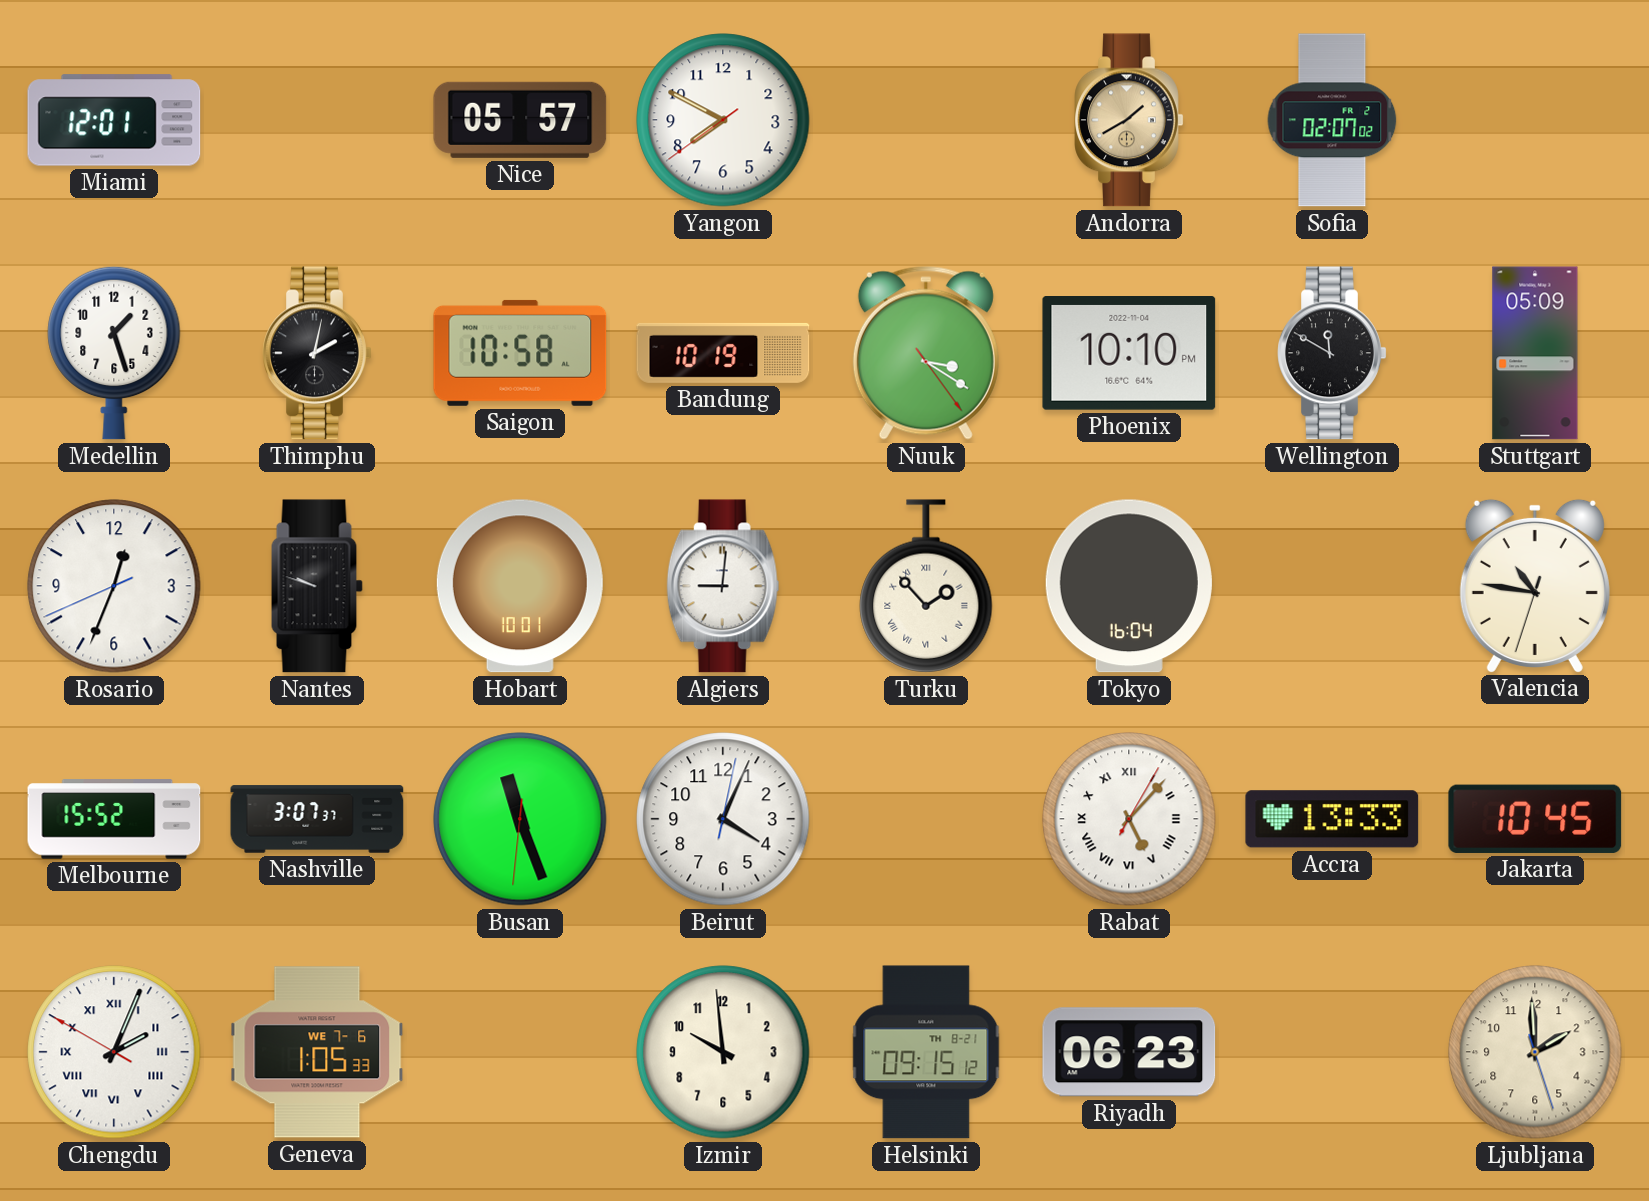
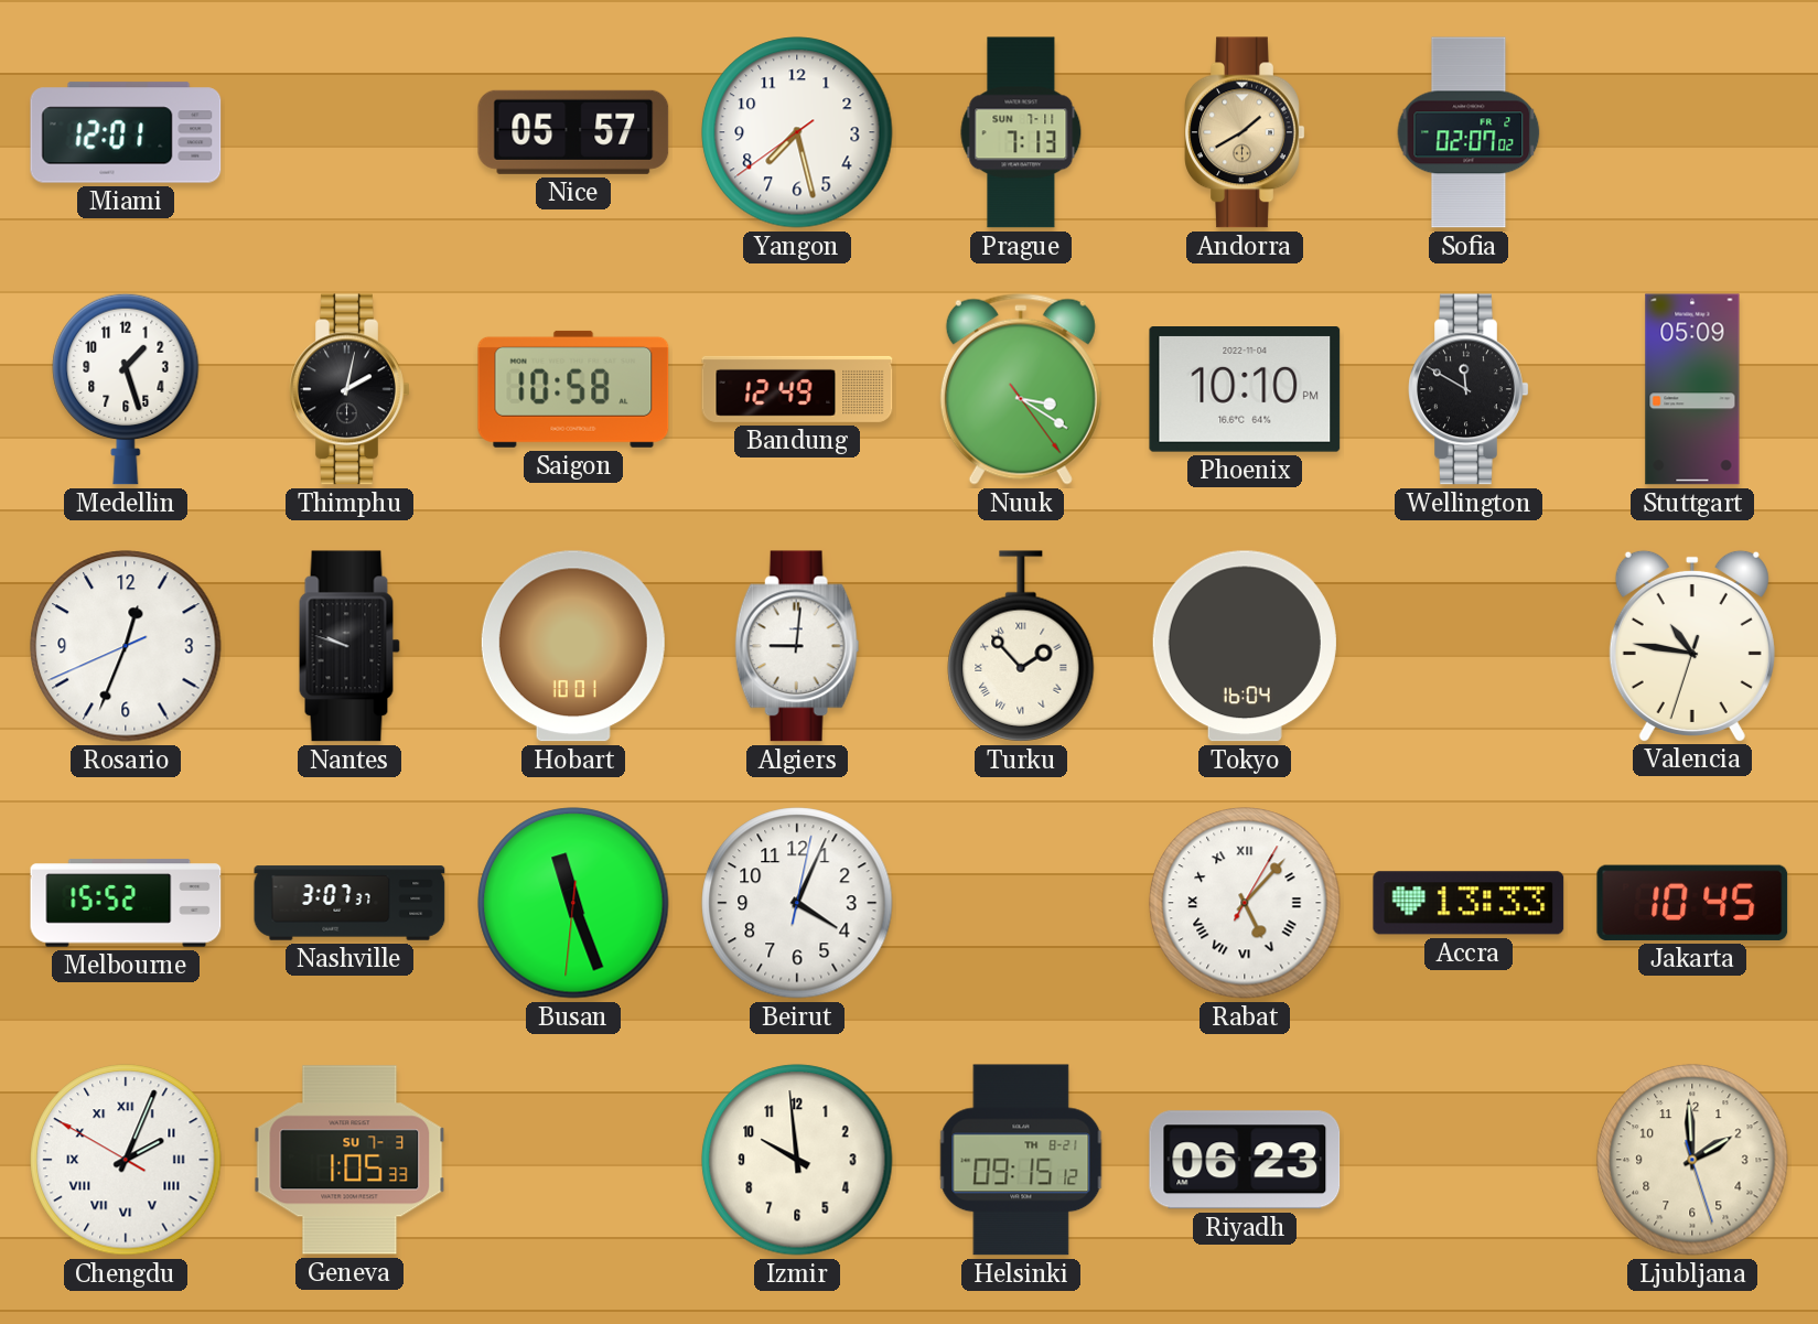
Yangon: 7:49 -> 7:27 (797, 132)
Prague: none -> 7:13 (1021, 132)
Bandung: 10:19 -> 12:49 (797, 389)
Geneva date: WE 7-6 -> SU 7-3 (349, 1160)
